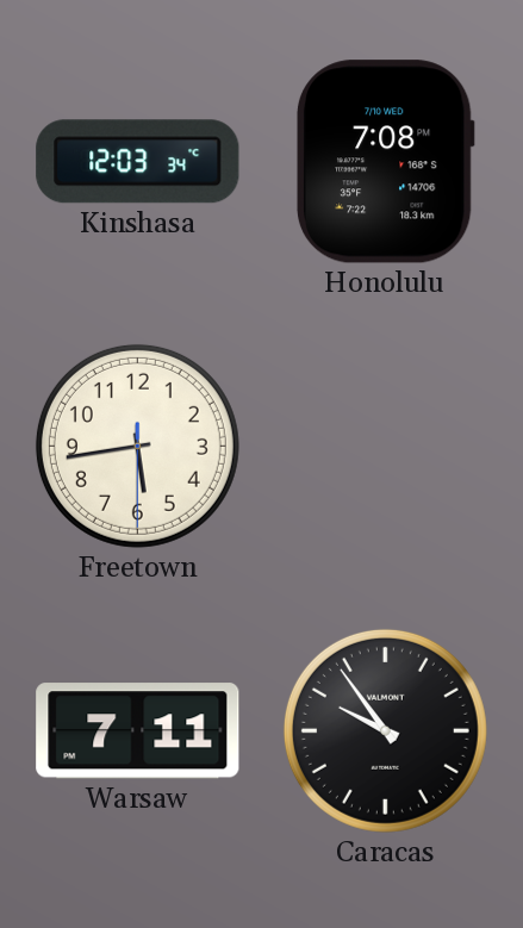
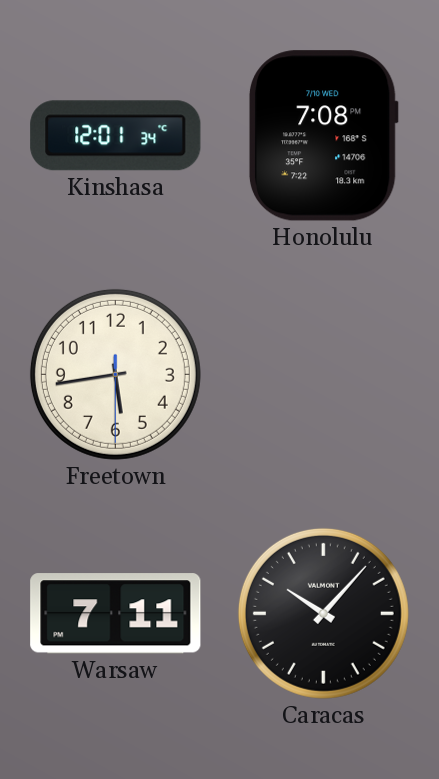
Kinshasa: 12:03 -> 12:01 (116, 136)
Caracas: 9:54 -> 10:07 (323, 613)
